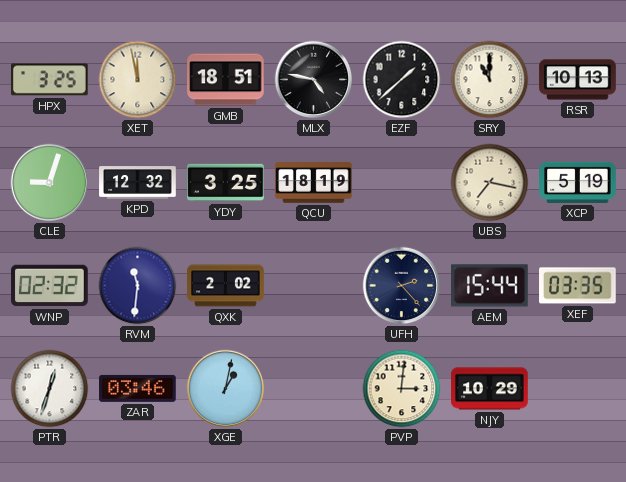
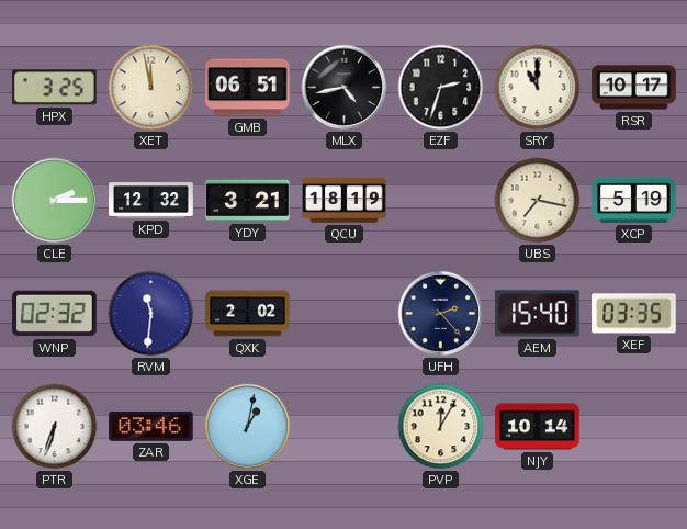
GMB: 18:51 -> 06:51 (248, 88)
MLX: 4:47 -> 4:43 (345, 88)
EZF: 1:38 -> 2:33 (441, 88)
RSR: 10:13 -> 10:17 (634, 88)
CLE: 9:03 -> 2:15 (55, 201)
YDY: 3:25 -> 3:21 (248, 201)
AEM: 15:44 -> 15:40 (538, 314)
PTR: 12:33 -> 6:33 (55, 427)
PVP: 3:01 -> 12:05 (441, 427)
NJY: 10:29 -> 10:14 (538, 427)
